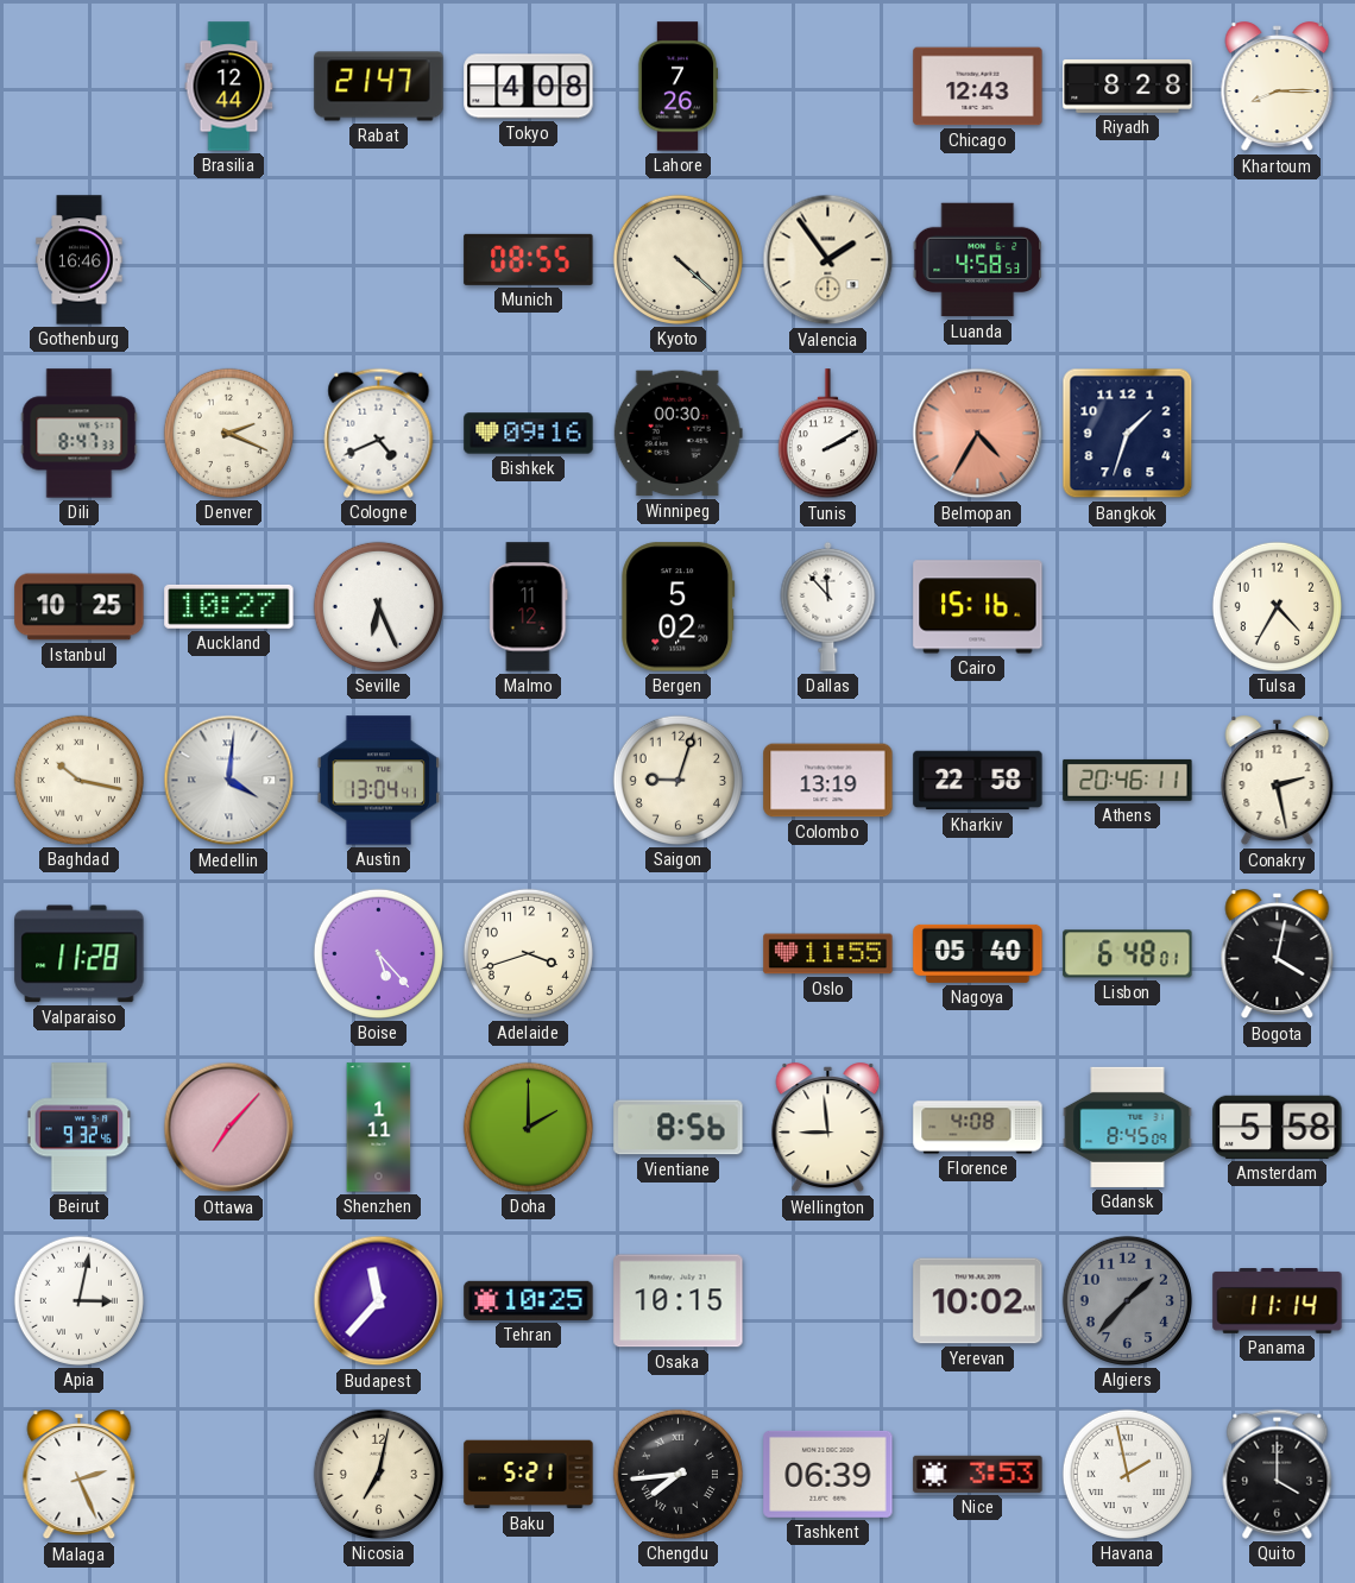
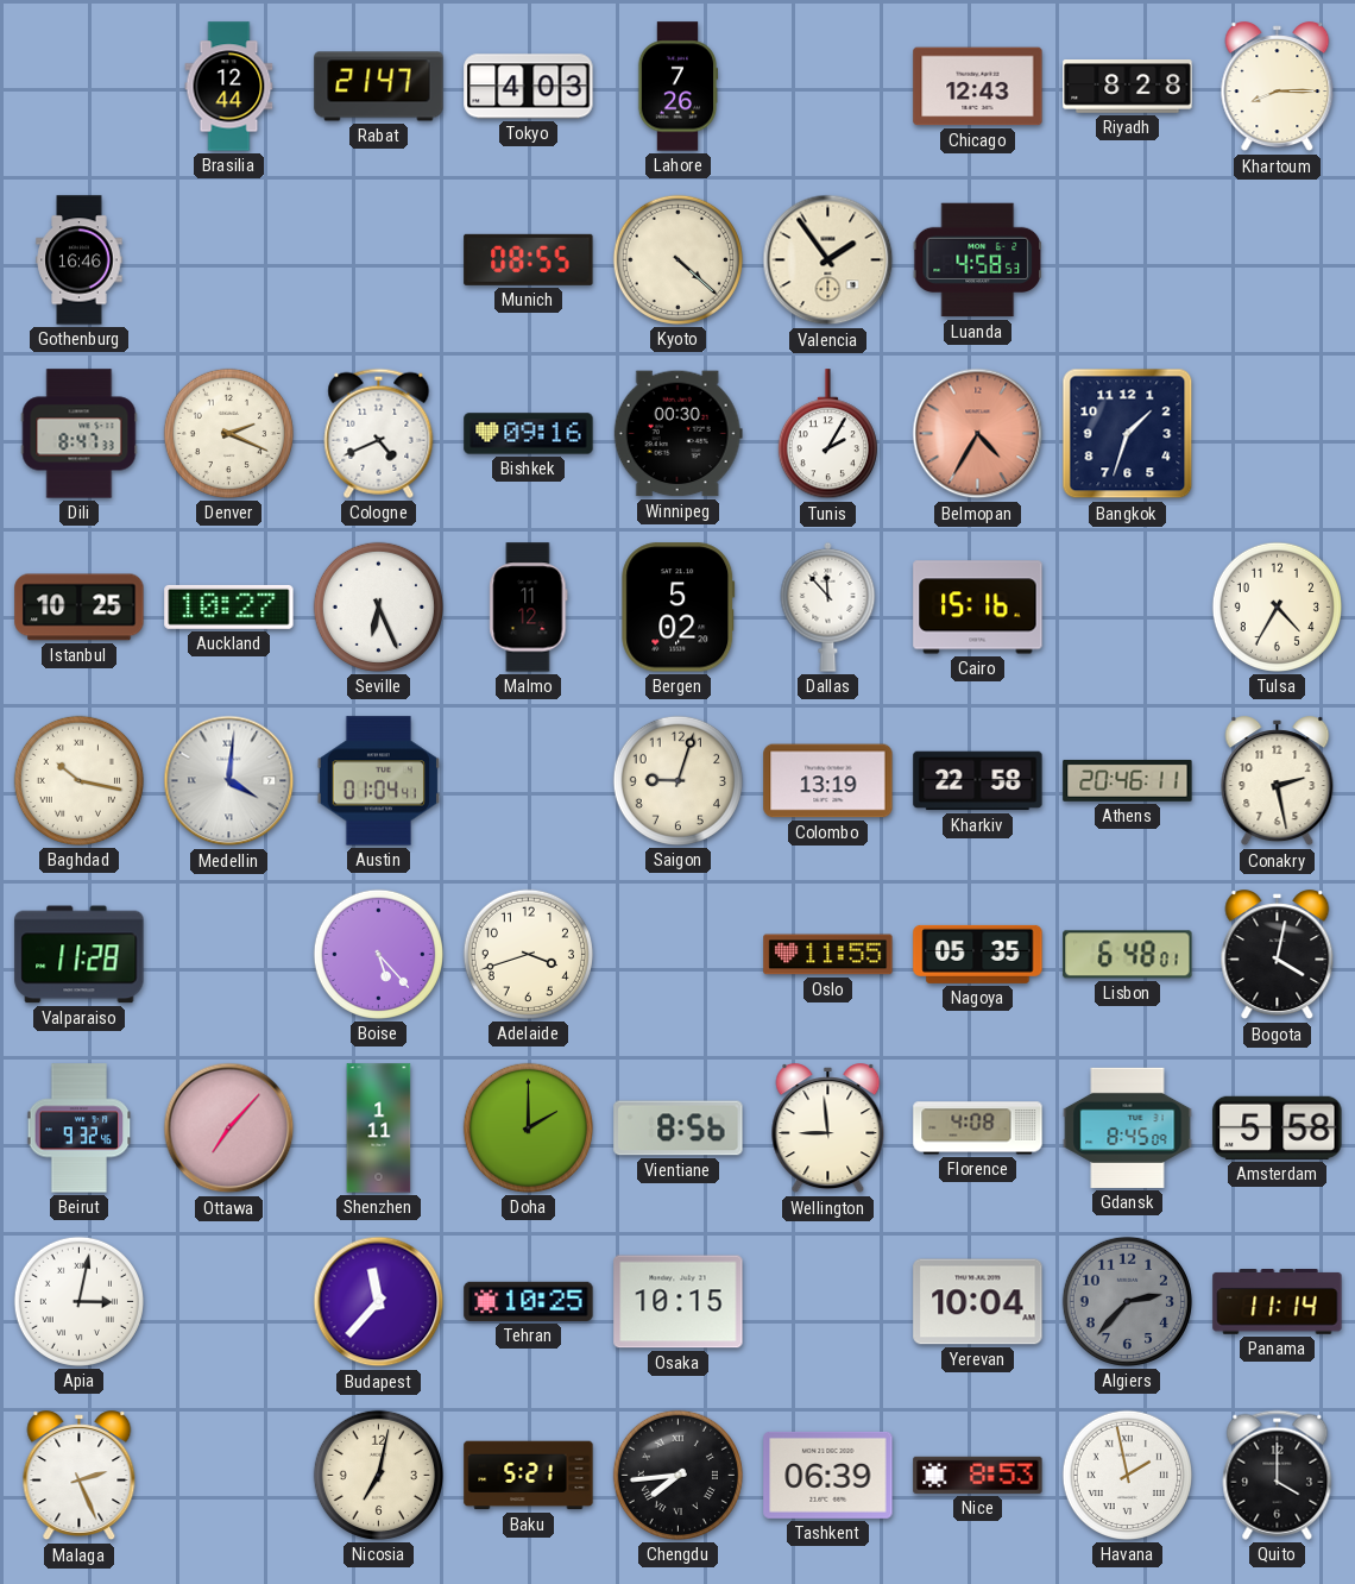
Tokyo: 4:08 -> 4:03 (529, 87)
Tunis: 2:10 -> 2:05 (827, 434)
Austin: 13:04 -> 01:04 (378, 781)
Nagoya: 05:40 -> 05:35 (978, 954)
Yerevan: 10:02 -> 10:04 (978, 1302)
Algiers: 1:37 -> 2:37 (1127, 1301)
Nice: 3:53 -> 8:53 (978, 1475)
